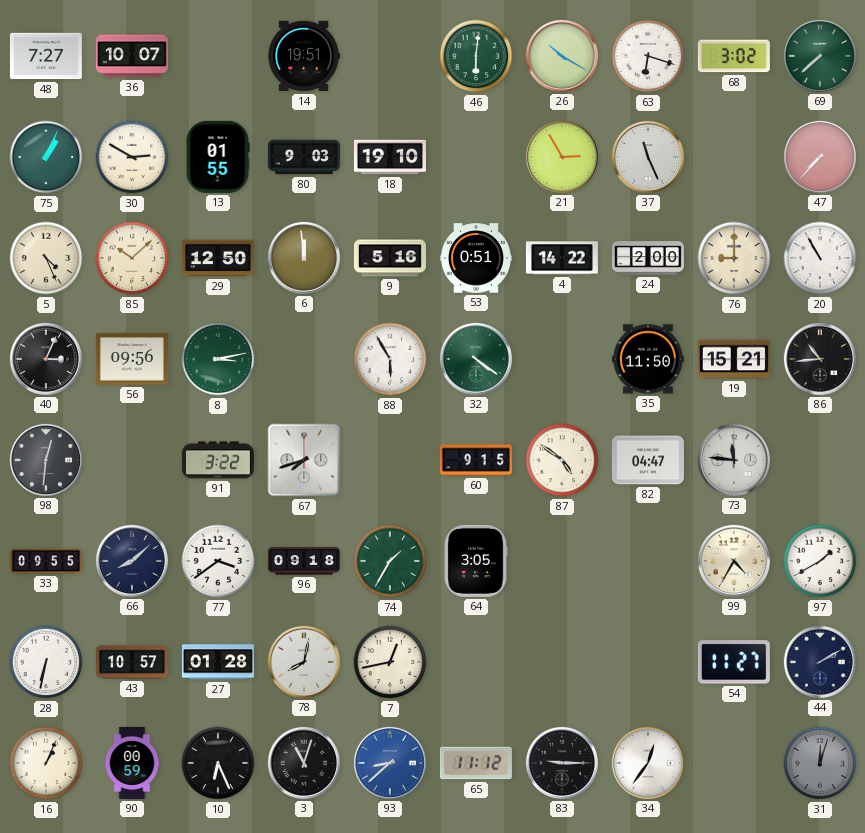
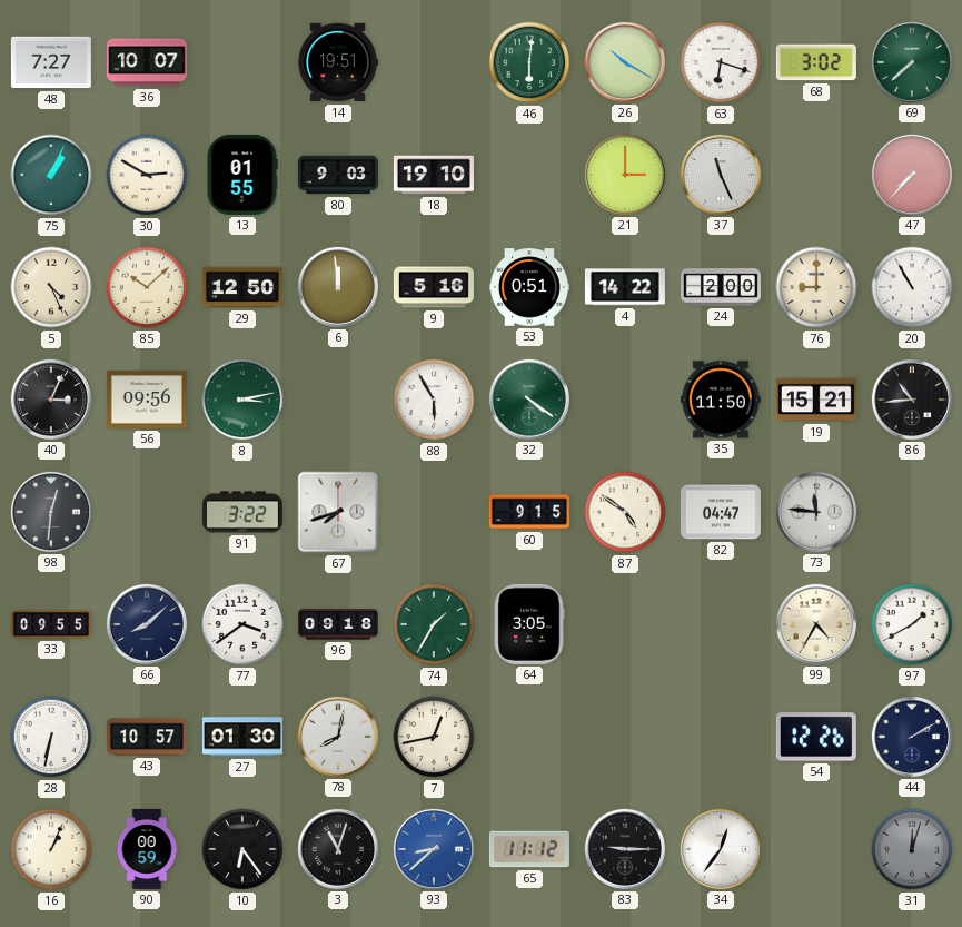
21: 2:55 -> 3:00 (625, 175)
27: 01:28 -> 01:30 (242, 737)
54: 11:27 -> 12:26 (816, 737)
10: 6:26 -> 6:24 (242, 849)
